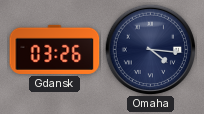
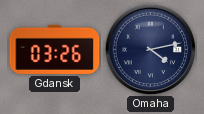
Omaha: 4:16 -> 4:13 (150, 49)
